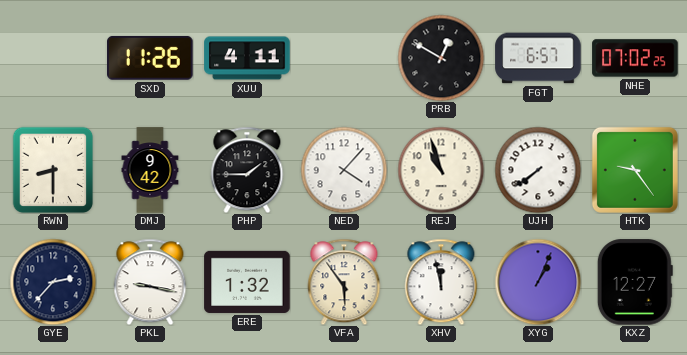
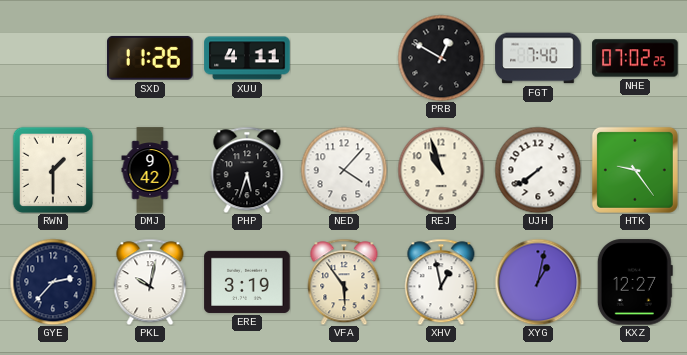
FGT: 6:57 -> 7:40 (538, 58)
RWN: 8:30 -> 1:30 (53, 170)
PHP: 1:45 -> 5:33 (247, 170)
PKL: 9:17 -> 10:02 (150, 282)
ERE: 1:32 -> 3:19 (247, 282)
XHV: 11:58 -> 12:58 (441, 282)
XYG: 1:04 -> 1:02 (538, 282)
